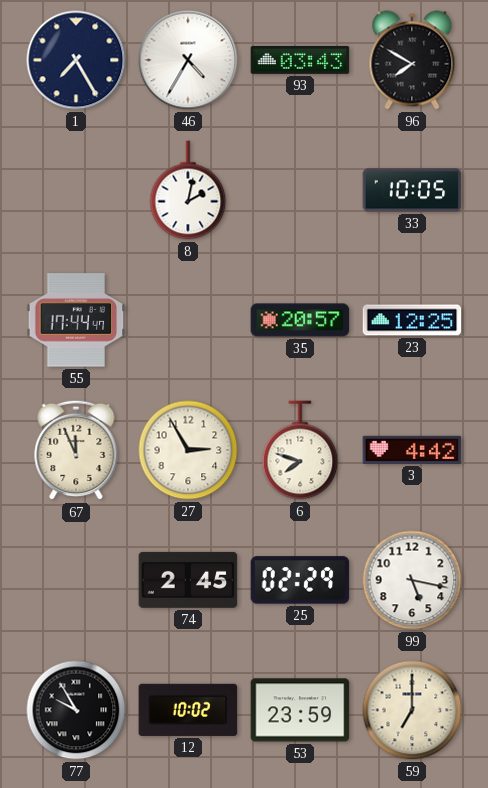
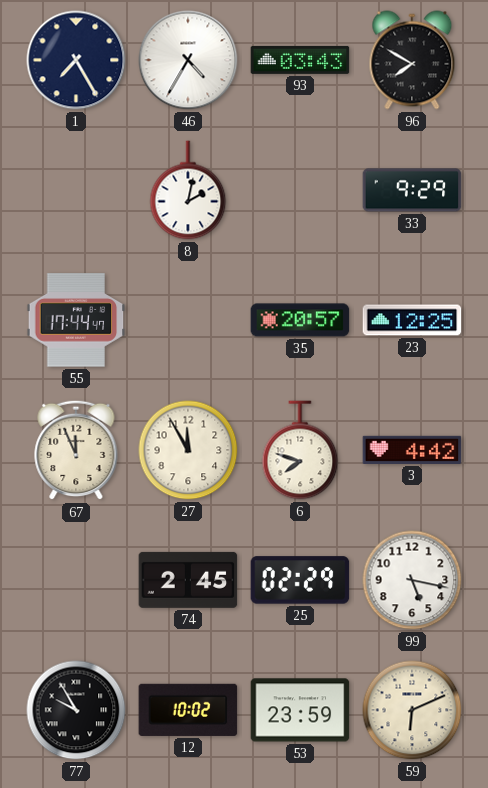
33: 10:05 -> 9:29 (412, 190)
27: 2:55 -> 11:55 (188, 450)
59: 7:00 -> 6:11 (412, 710)
